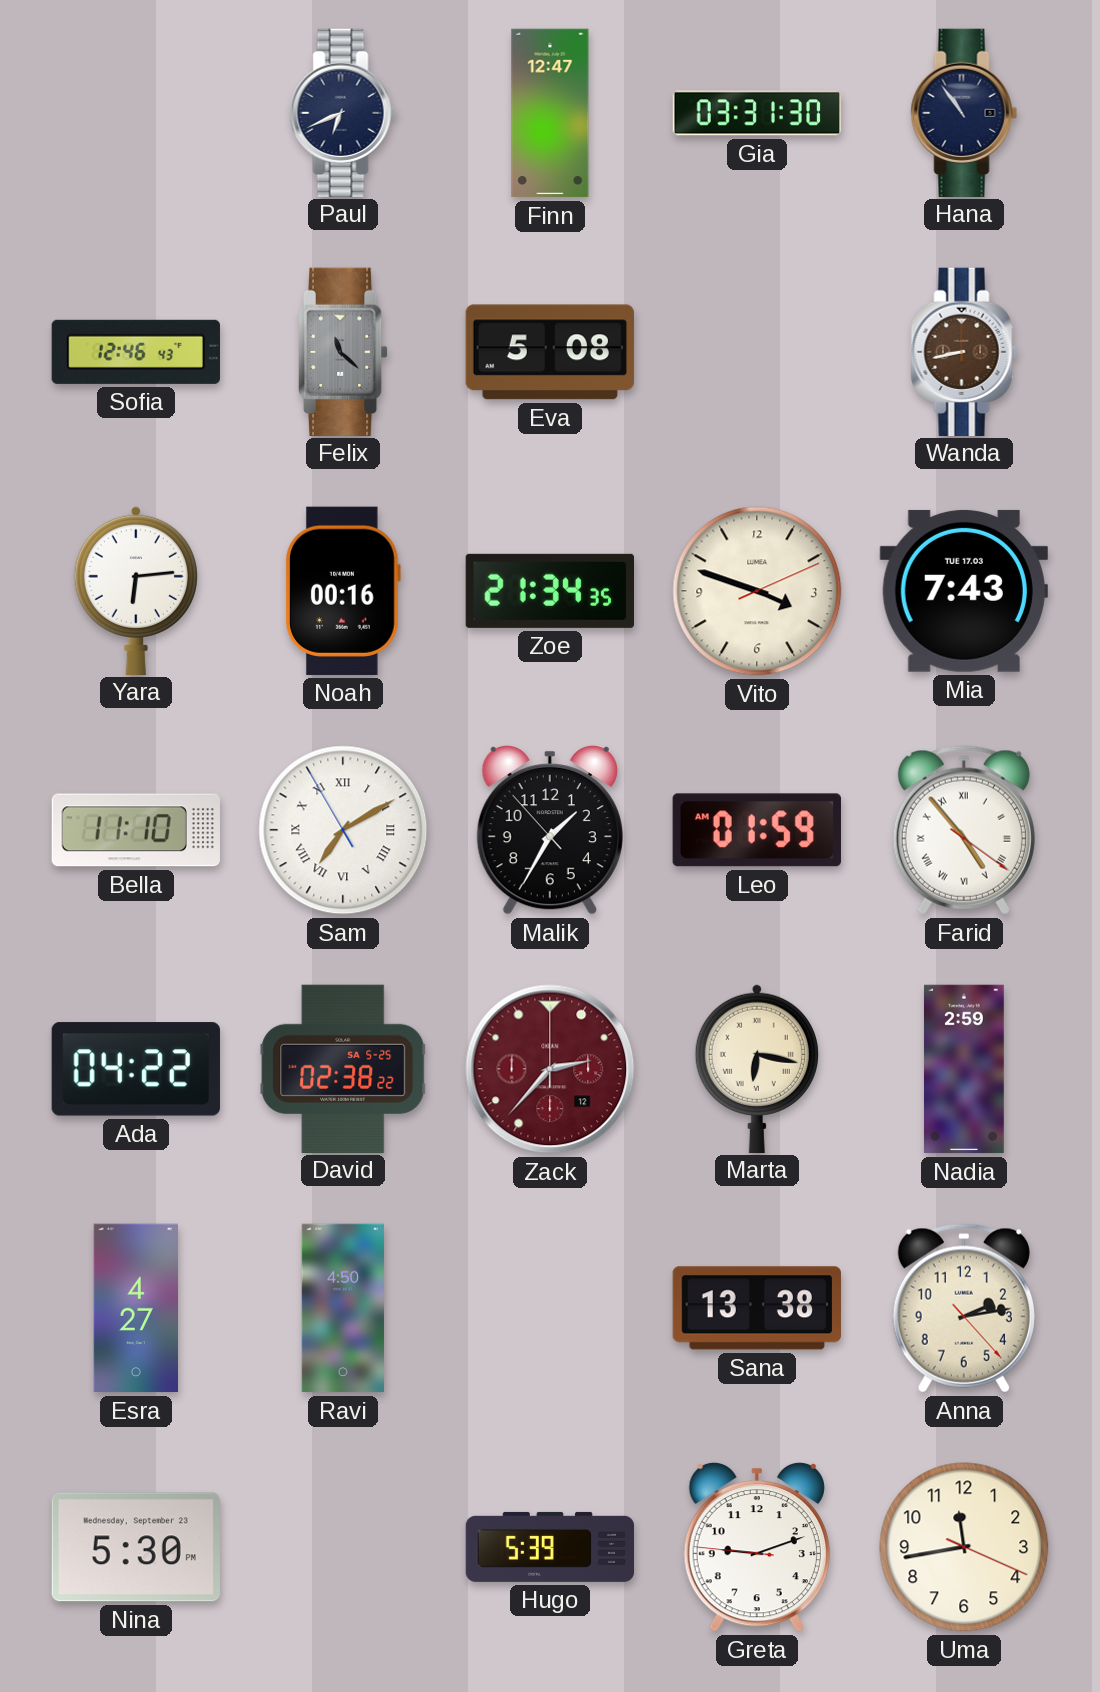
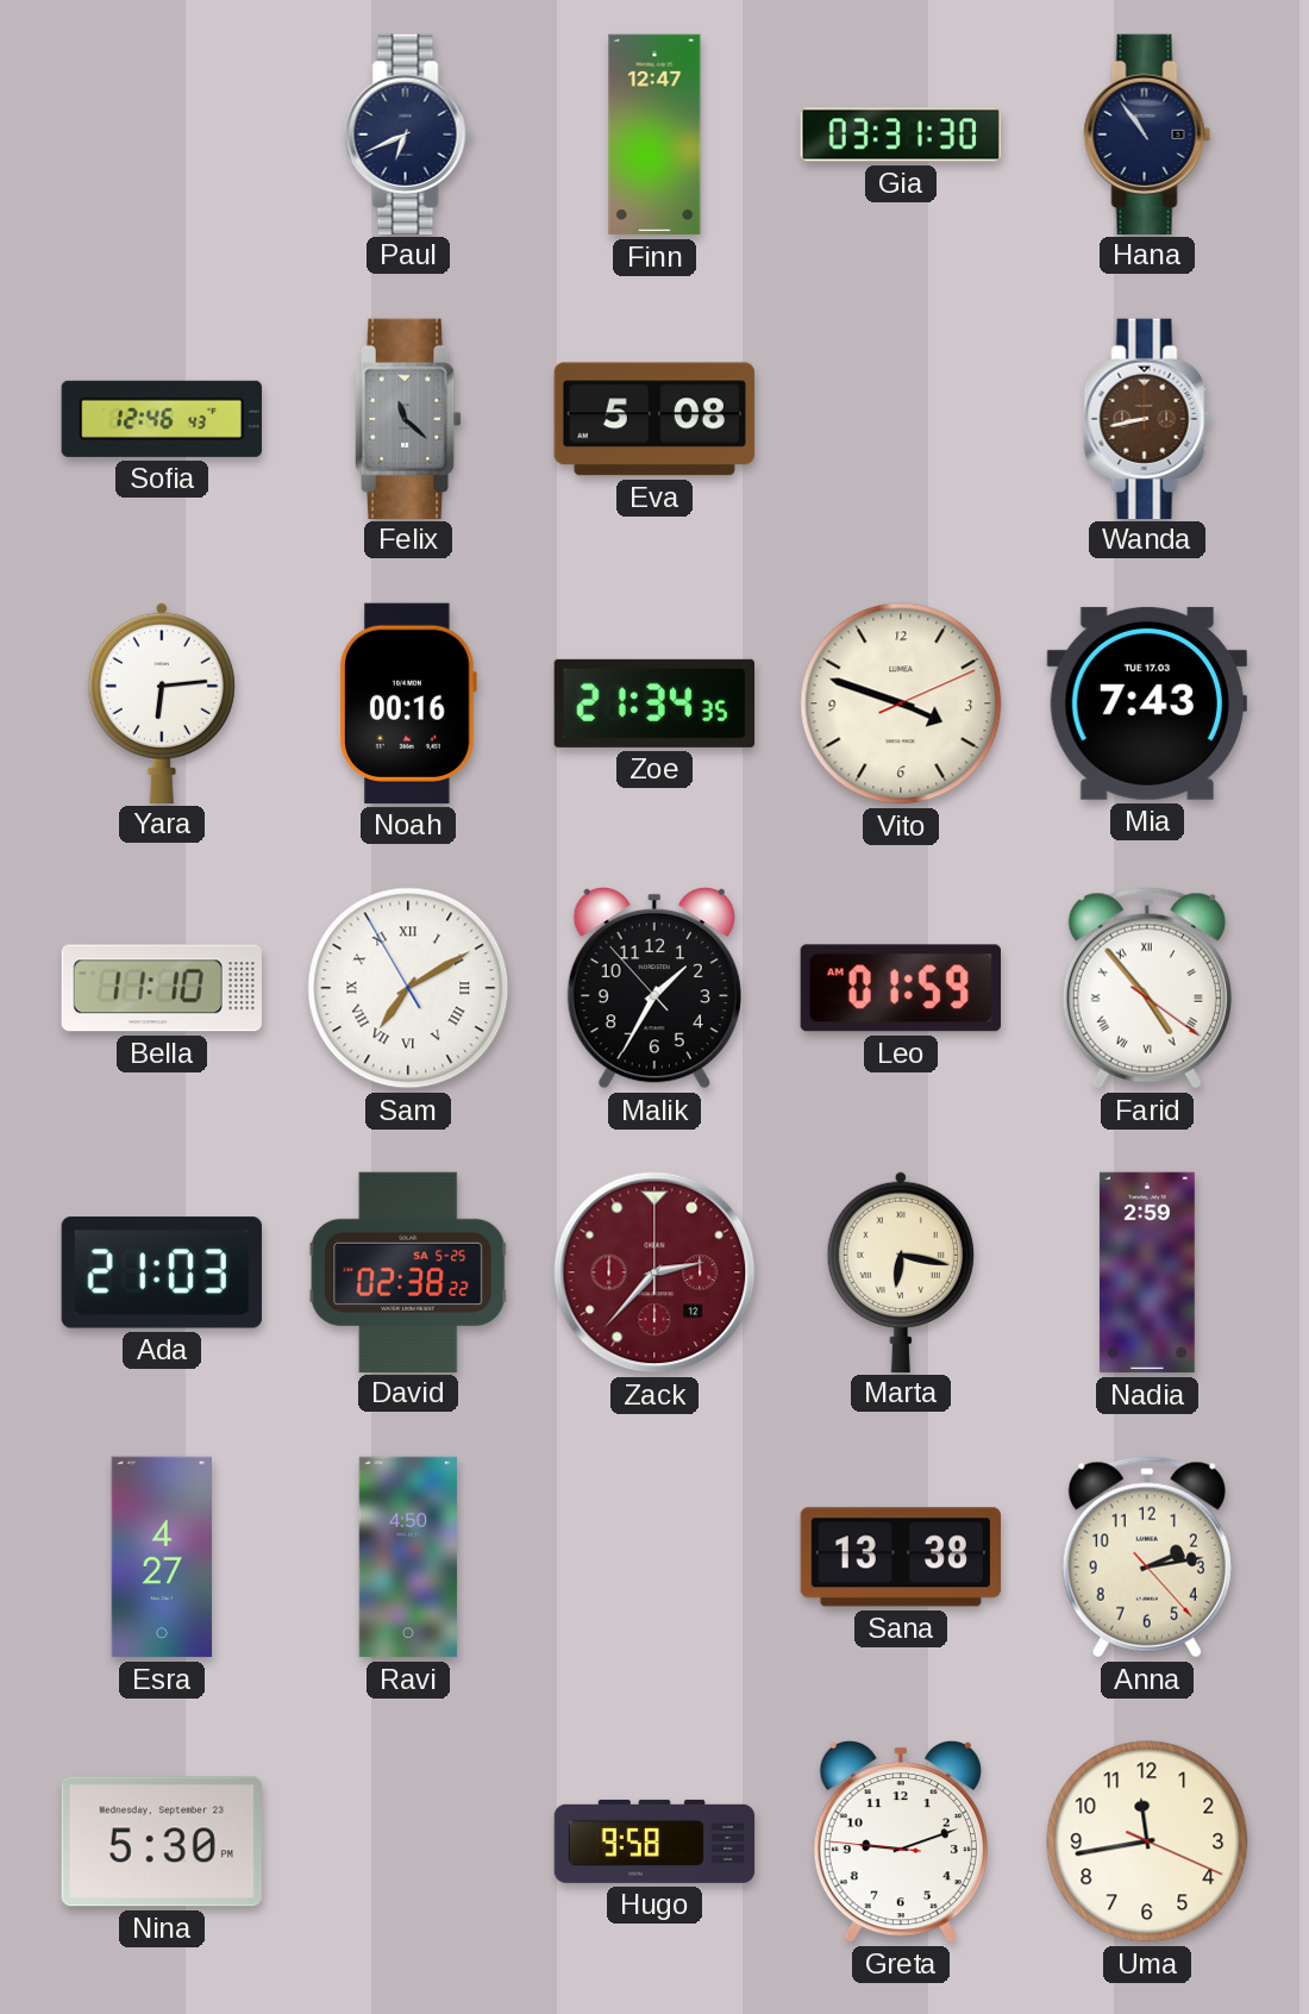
Ada: 04:22 -> 21:03 (162, 1272)
Hugo: 5:39 -> 9:58 (654, 1841)
